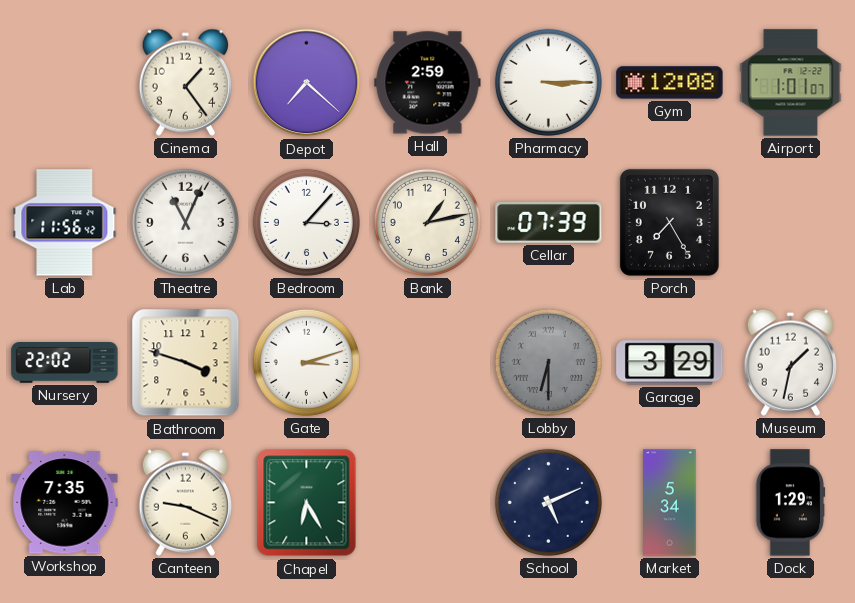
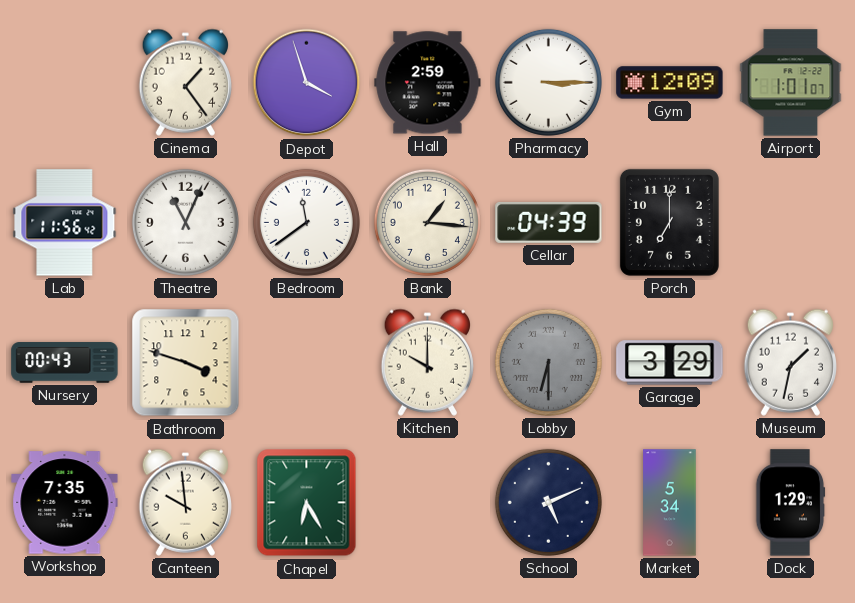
Depot: 7:22 -> 3:57 (307, 83)
Gym: 12:08 -> 12:09 (670, 83)
Bedroom: 3:07 -> 11:39 (306, 222)
Bank: 1:13 -> 1:16 (427, 222)
Cellar: 07:39 -> 04:39 (549, 222)
Porch: 7:25 -> 7:00 (669, 222)
Nursery: 22:02 -> 00:43 (65, 363)
Gate: 3:12 -> none (306, 362)
Kitchen: none -> 10:00 (427, 362)
Canteen: 9:19 -> 9:59 (185, 502)
